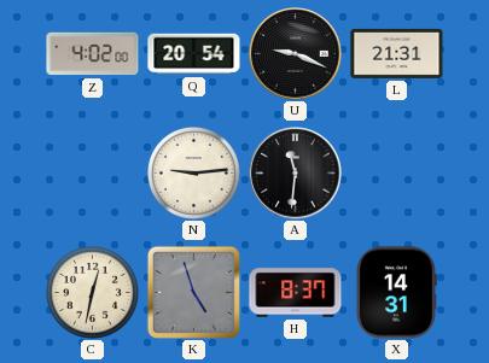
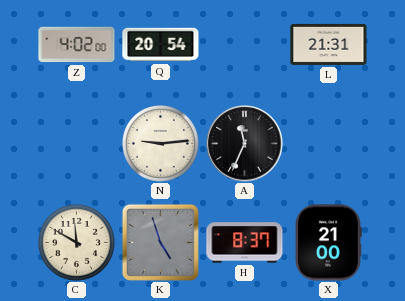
U: 9:19 -> none (296, 54)
A: 11:31 -> 11:34 (245, 144)
C: 12:32 -> 11:50 (77, 243)
X: 14:31 -> 21:00 (328, 243)
